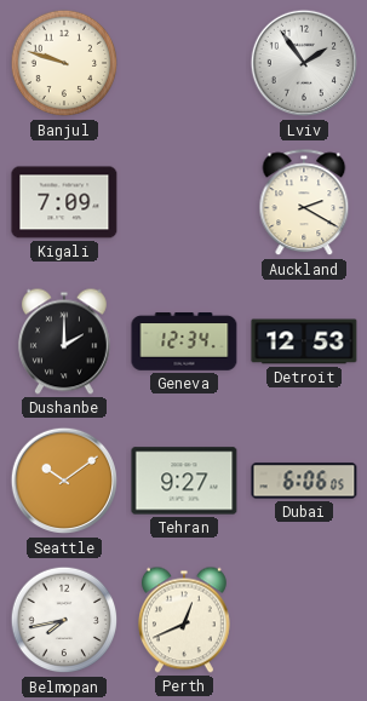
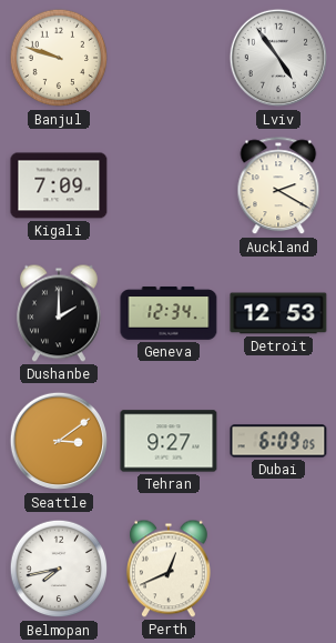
Lviv: 1:54 -> 4:54 (278, 58)
Seattle: 10:09 -> 3:09 (59, 441)
Dubai: 6:06 -> 6:09 (278, 441)
